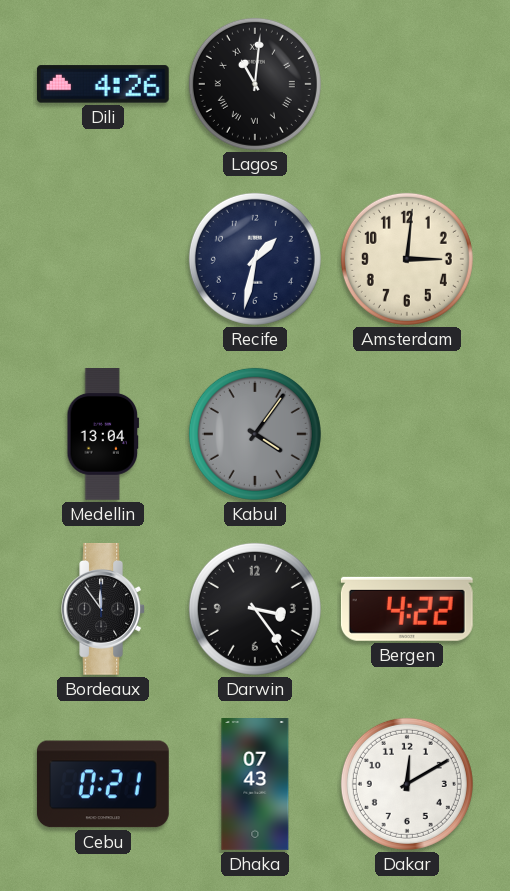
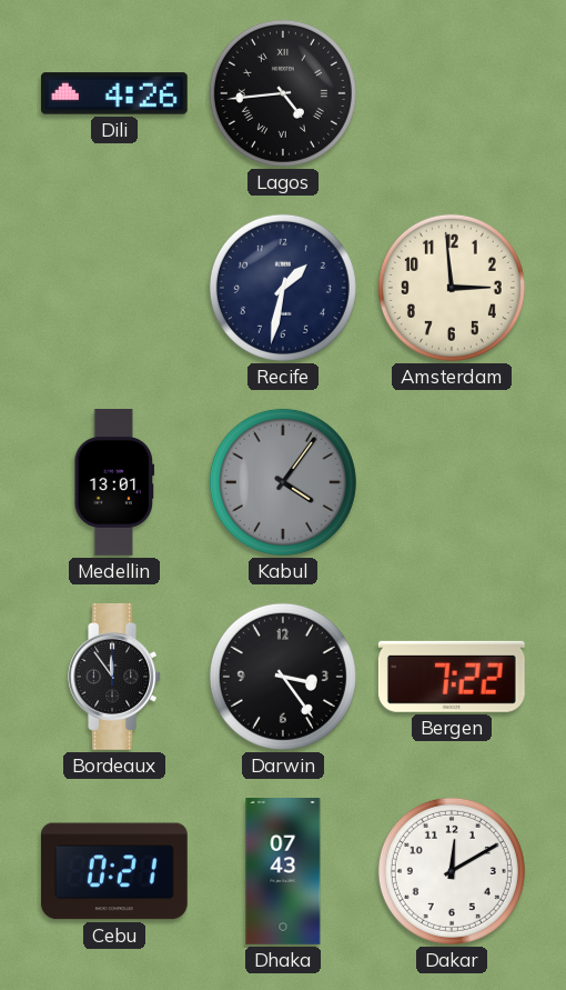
Lagos: 11:01 -> 4:44 (283, 93)
Amsterdam: 3:01 -> 2:59 (452, 288)
Medellin: 13:04 -> 13:01 (114, 483)
Bergen: 4:22 -> 7:22 (452, 677)
